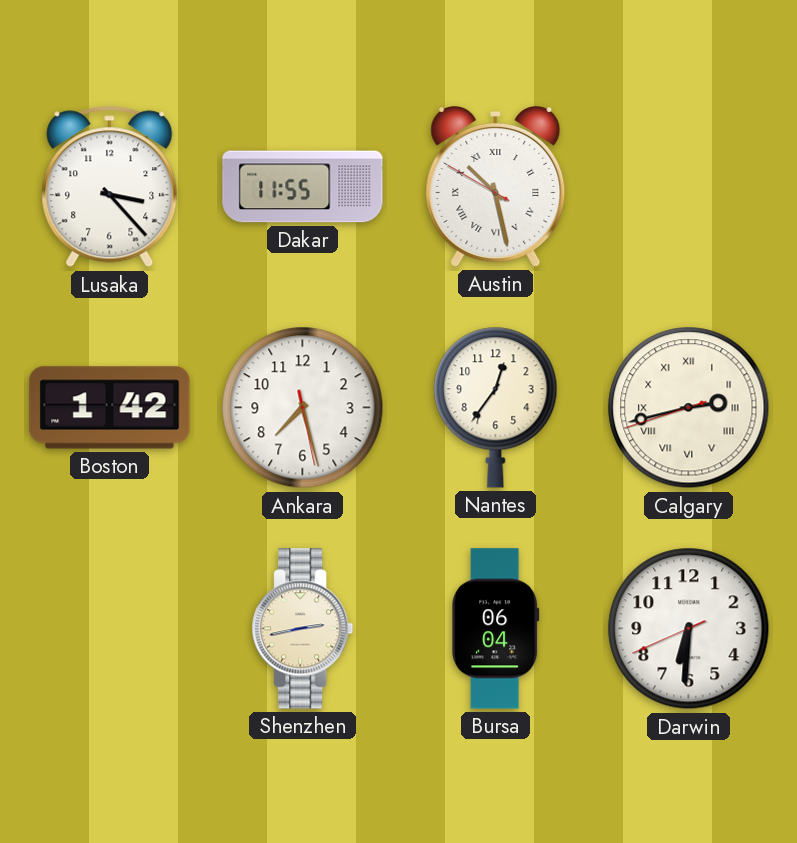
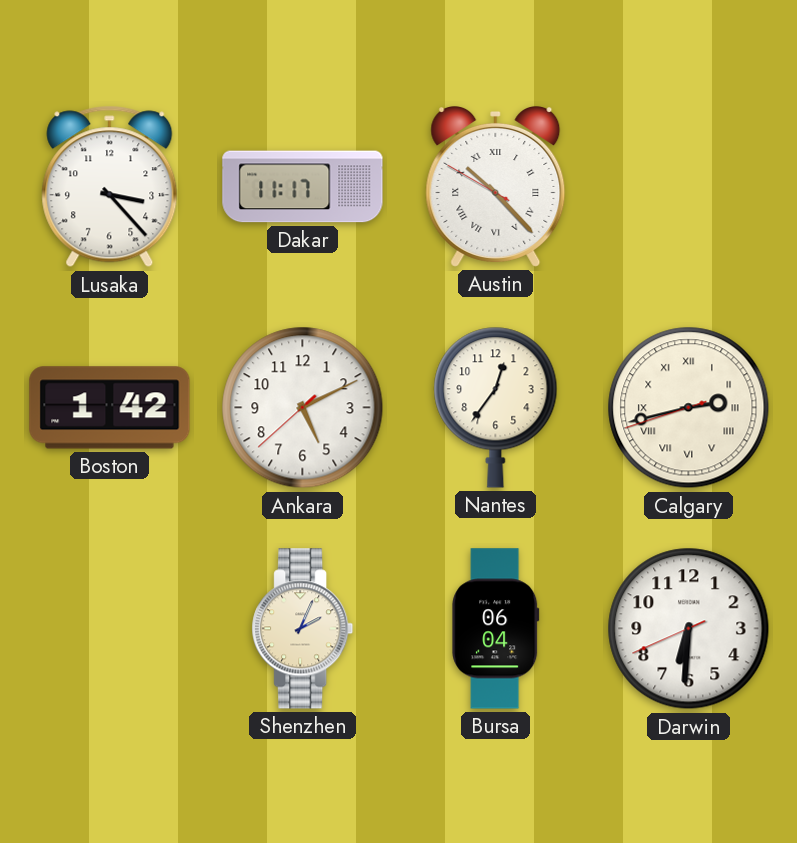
Dakar: 11:55 -> 11:17 (303, 187)
Austin: 10:27 -> 10:22 (496, 187)
Ankara: 7:27 -> 5:10 (303, 408)
Shenzhen: 2:43 -> 2:04 (303, 629)
